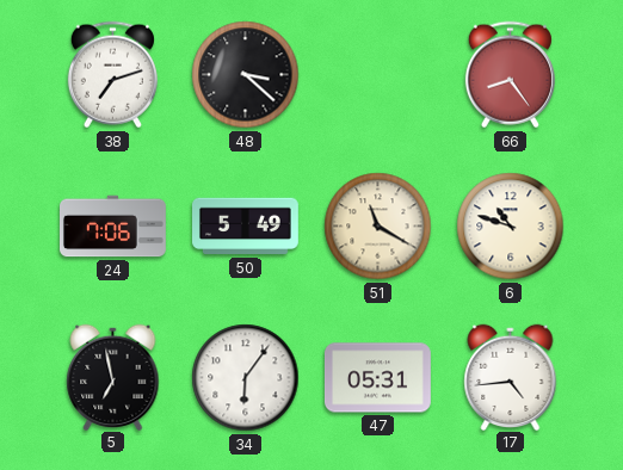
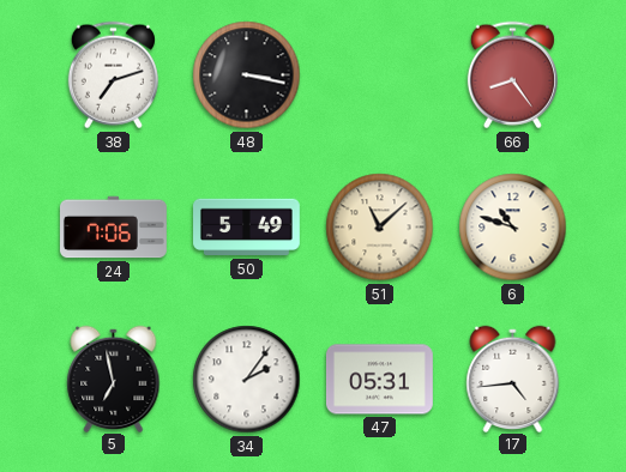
48: 3:22 -> 3:17 (247, 75)
51: 11:20 -> 11:08 (380, 228)
34: 6:06 -> 2:06 (247, 380)
